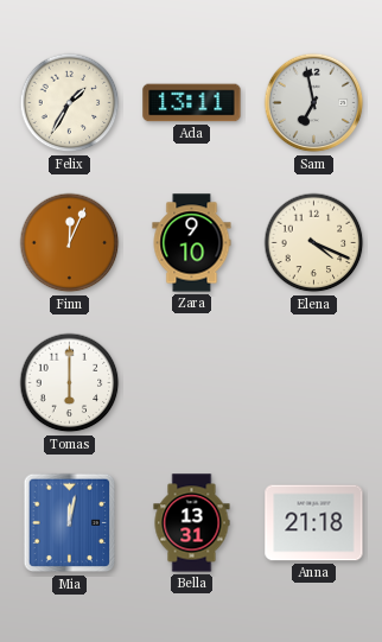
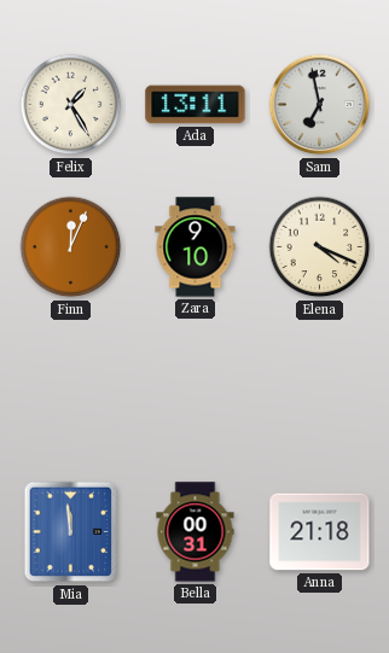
Felix: 1:35 -> 1:25 (71, 105)
Tomas: 6:00 -> none (70, 383)
Mia: 12:02 -> 11:59 (71, 532)
Bella: 13:31 -> 00:31 (196, 532)
